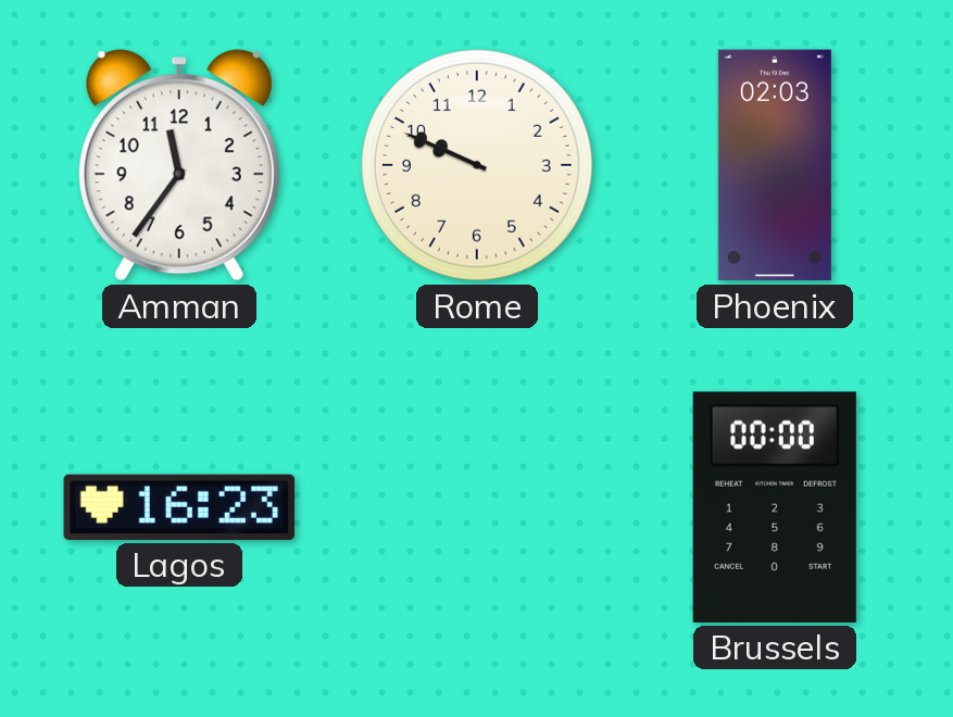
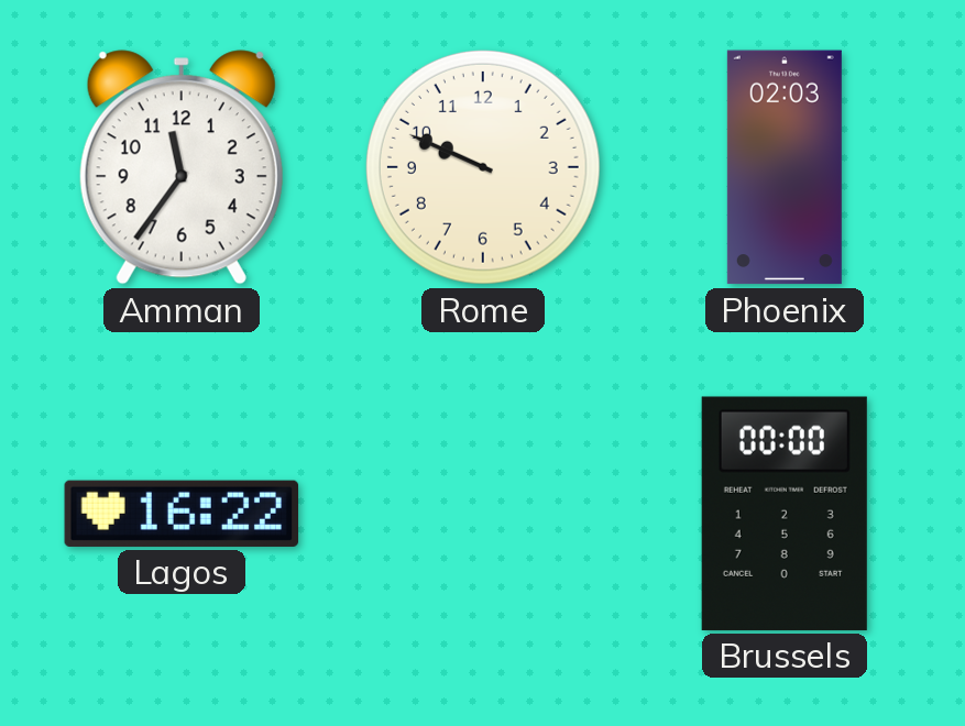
Lagos: 16:23 -> 16:22 (182, 514)
